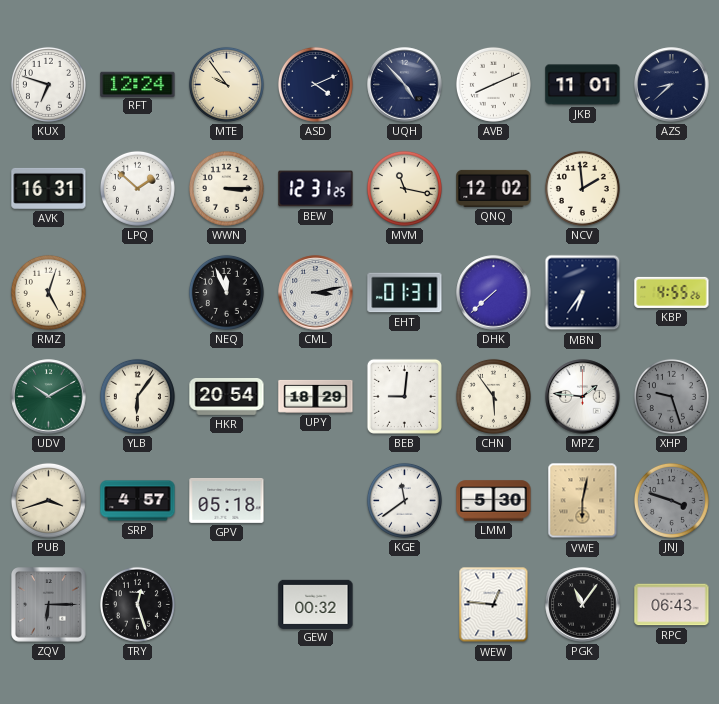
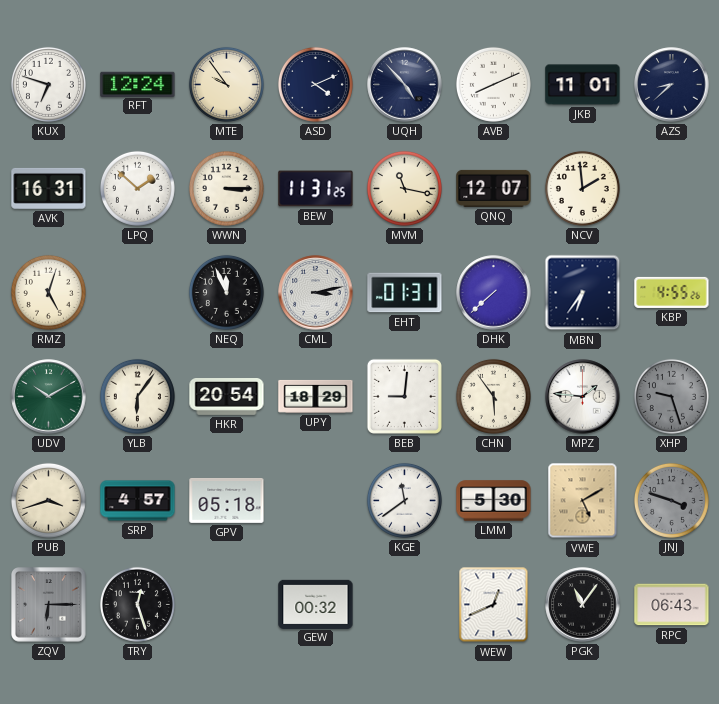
BEW: 12:31 -> 11:31 (316, 189)
QNQ: 12:02 -> 12:07 (494, 188)
VWE: 6:02 -> 5:10 (583, 501)
WEW: 12:46 -> 12:41 (494, 605)
